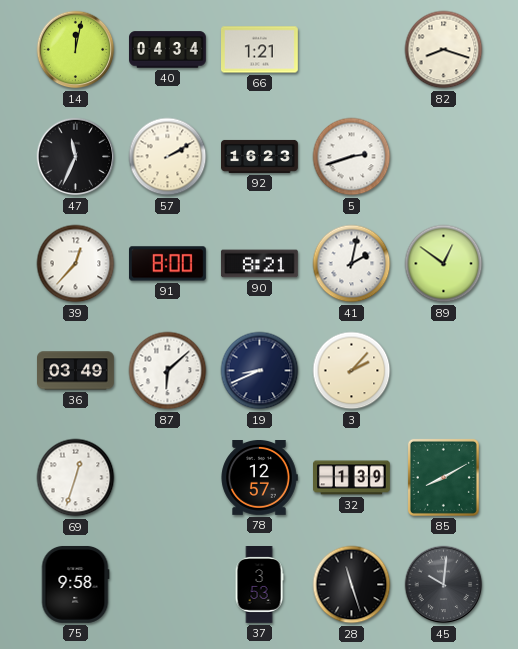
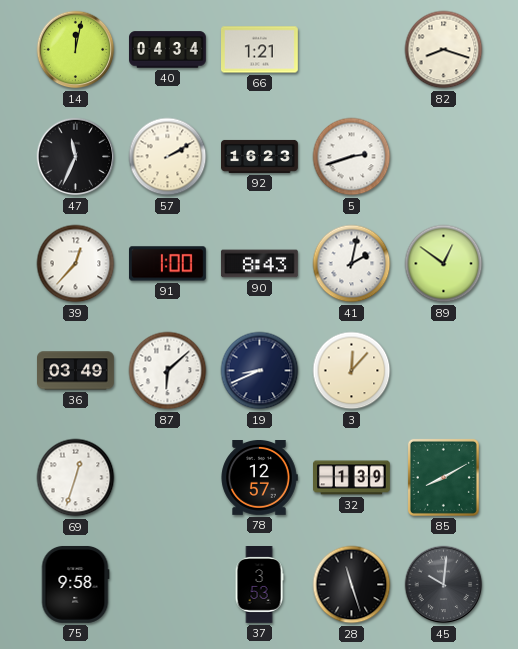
91: 8:00 -> 1:00 (168, 264)
90: 8:21 -> 8:43 (259, 264)
3: 2:07 -> 12:07 (352, 371)
